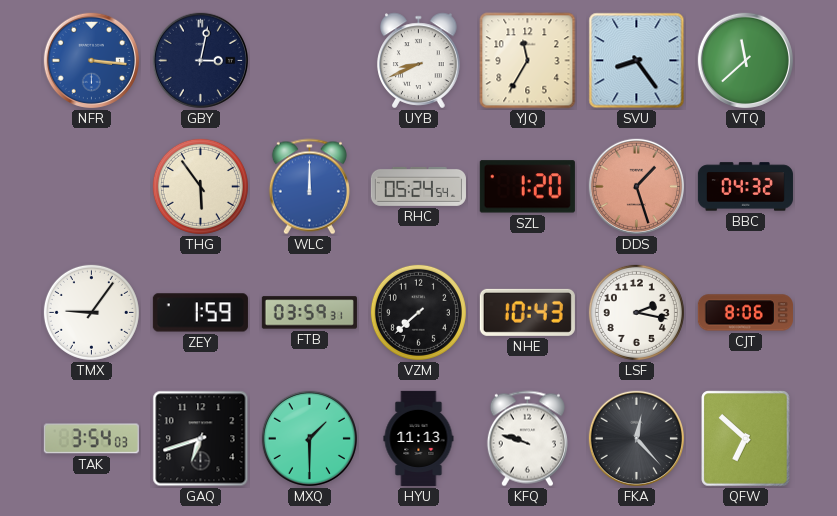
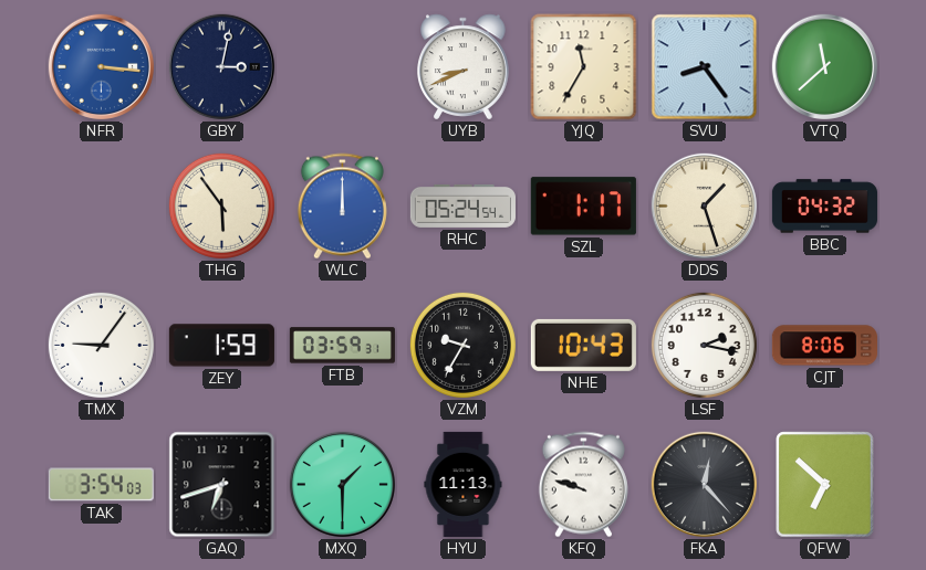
SZL: 1:20 -> 1:17 (583, 207)
DDS dial: salmon -> cream (704, 205)
VZM: 7:38 -> 9:35 (462, 345)
